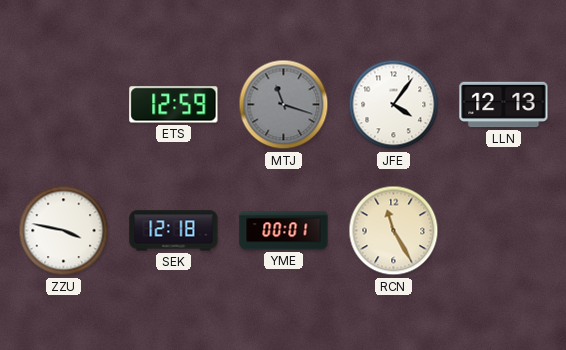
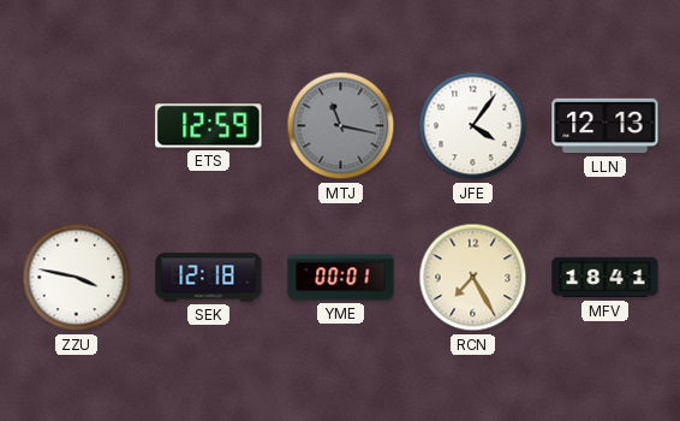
MTJ: 11:18 -> 11:17 (341, 126)
RCN: 11:25 -> 7:25 (473, 278)
MFV: none -> 18:41 (606, 278)
